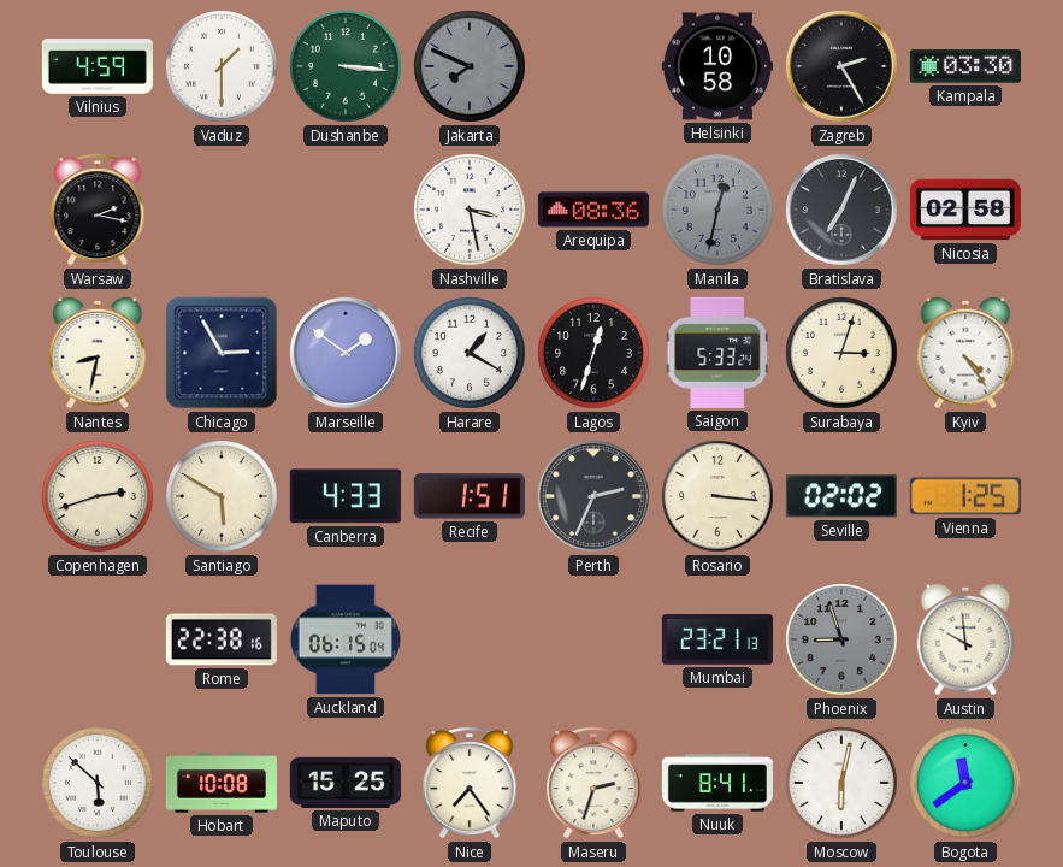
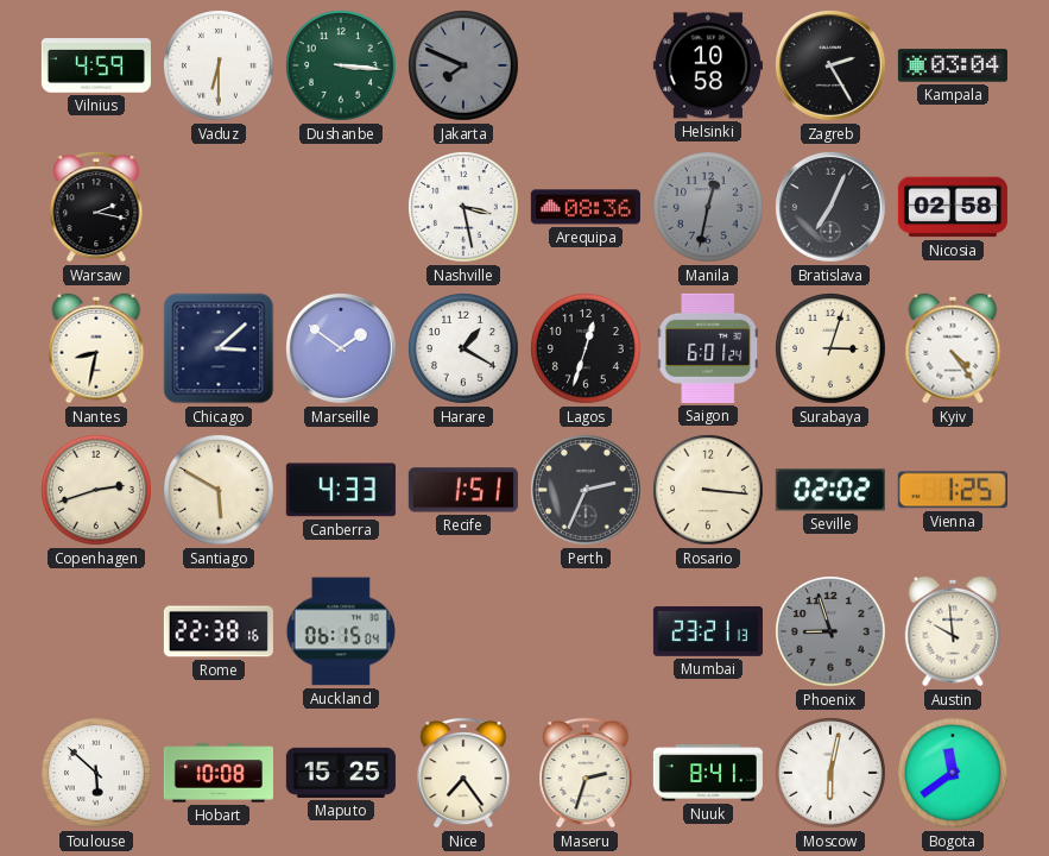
Vaduz: 1:30 -> 6:30 (220, 67)
Kampala: 03:30 -> 03:04 (953, 65)
Chicago: 2:55 -> 3:08 (219, 348)
Saigon: 5:33 -> 6:01 (708, 348)
